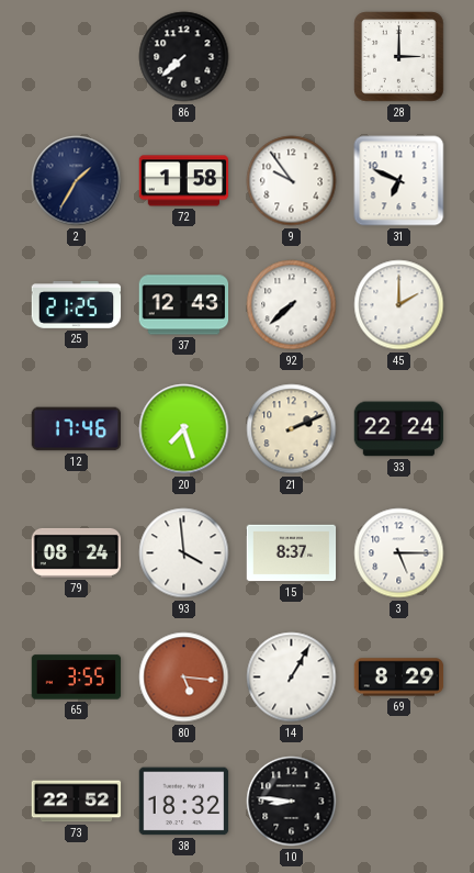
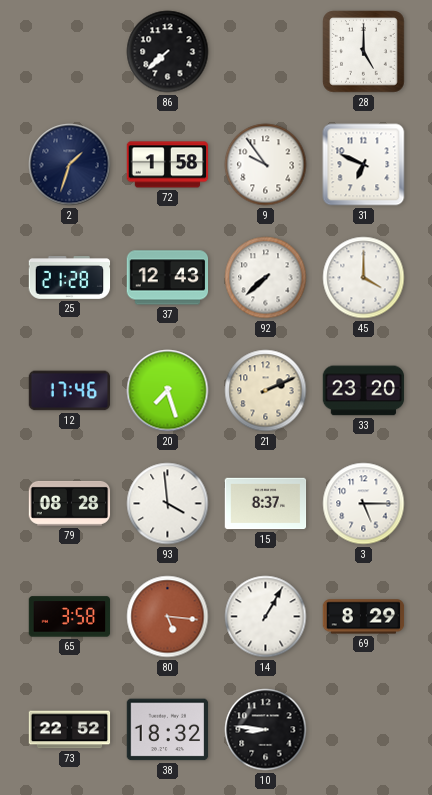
28: 3:00 -> 5:00 (364, 52)
2: 1:35 -> 1:33 (70, 165)
25: 21:25 -> 21:28 (70, 278)
45: 2:00 -> 4:00 (364, 278)
33: 22:24 -> 23:20 (364, 391)
79: 08:24 -> 08:28 (70, 503)
65: 3:55 -> 3:58 (70, 617)
